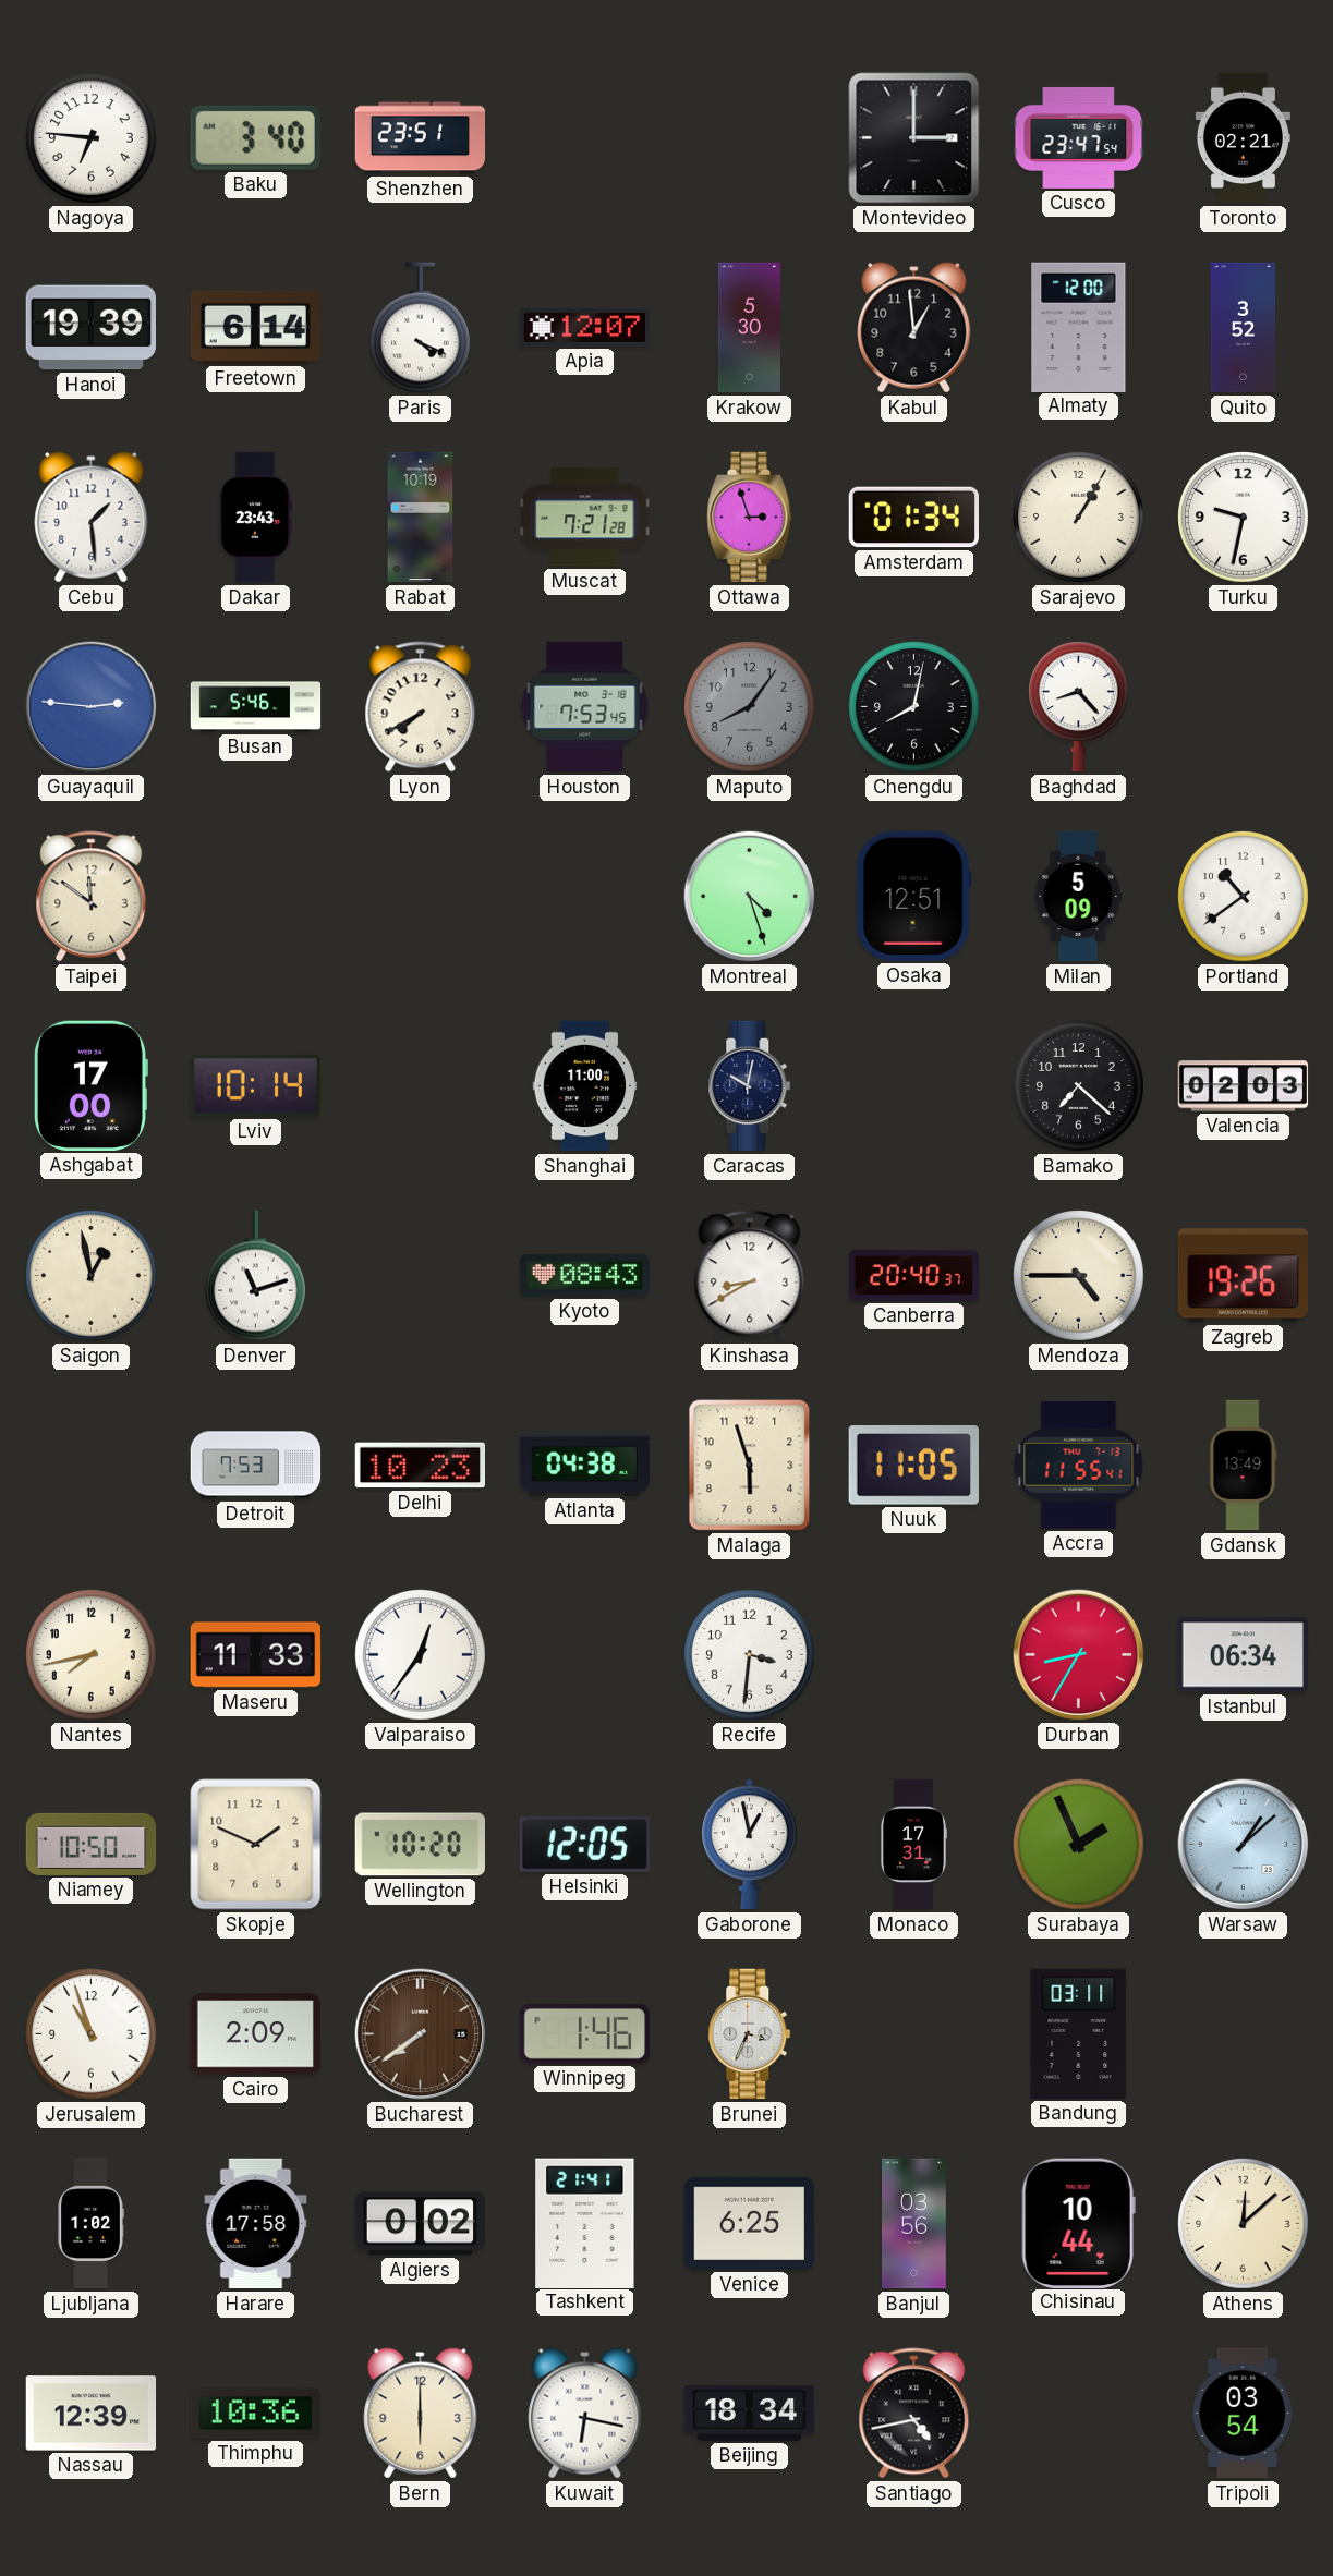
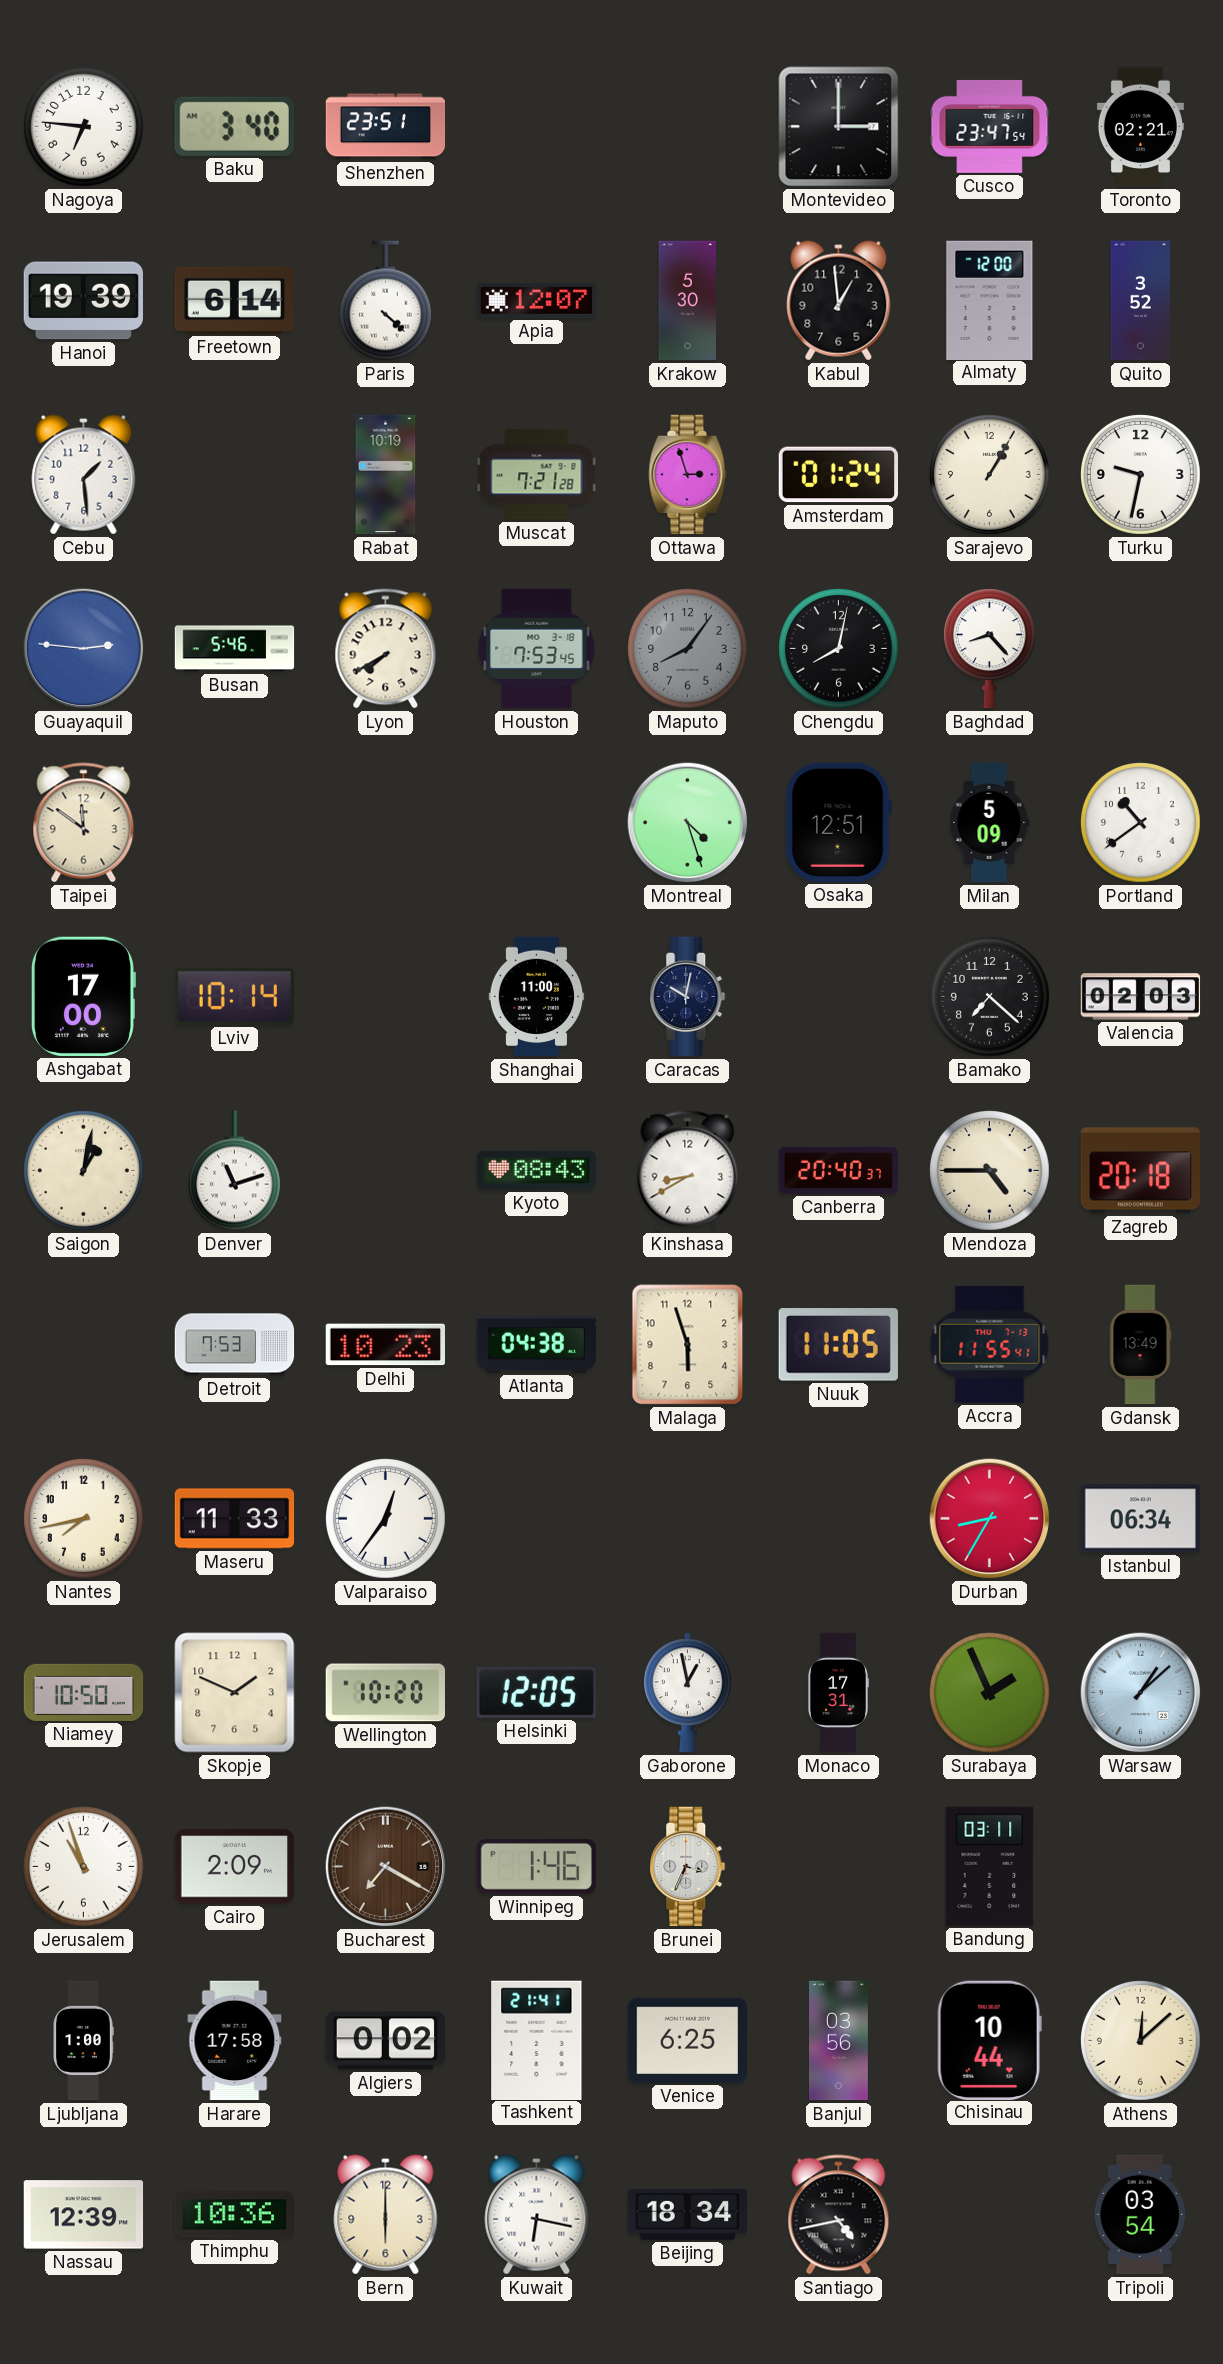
Paris: 4:19 -> 4:22 (385, 301)
Dakar: 23:43 -> none (255, 518)
Amsterdam: 01:34 -> 01:24 (838, 475)
Saigon: 12:58 -> 1:02 (84, 1171)
Zagreb: 19:26 -> 20:18 (1140, 1171)
Recife: 3:31 -> none (750, 1655)
Bucharest: 7:39 -> 7:20 (386, 1867)
Ljubljana: 1:02 -> 1:00 (83, 2041)
